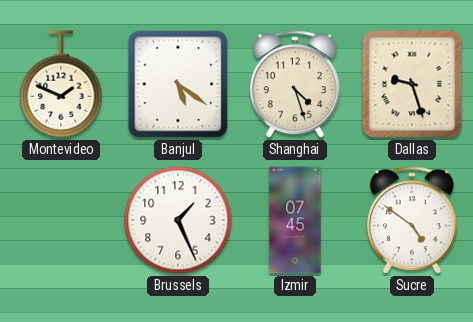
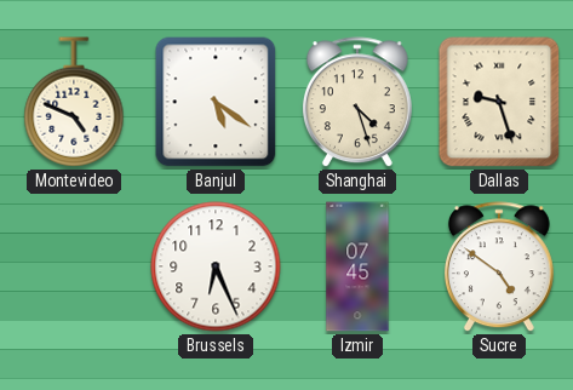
Montevideo: 1:49 -> 4:49 (74, 102)
Brussels: 1:26 -> 6:26 (216, 266)
